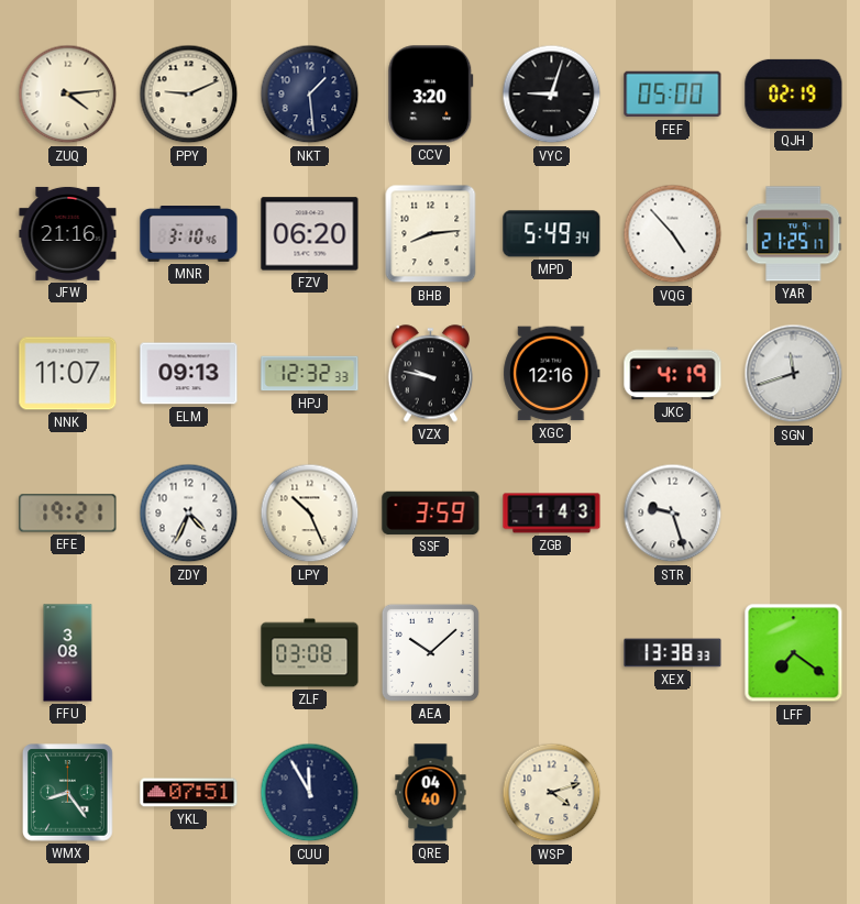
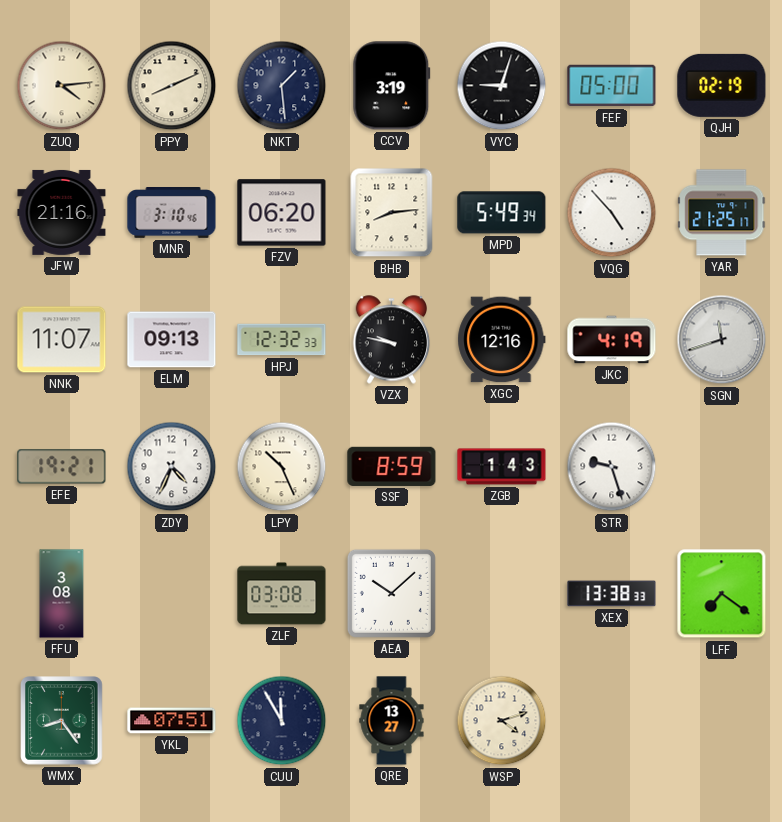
PPY: 9:11 -> 8:11 (172, 86)
CCV: 3:20 -> 3:19 (392, 86)
SSF: 3:59 -> 8:59 (392, 466)
QRE: 04:40 -> 13:27 (392, 721)
